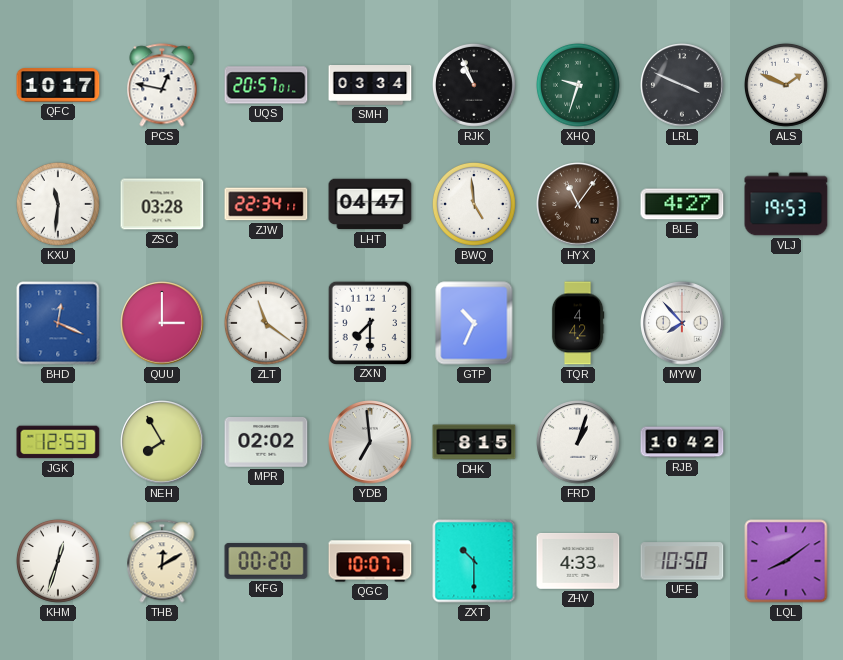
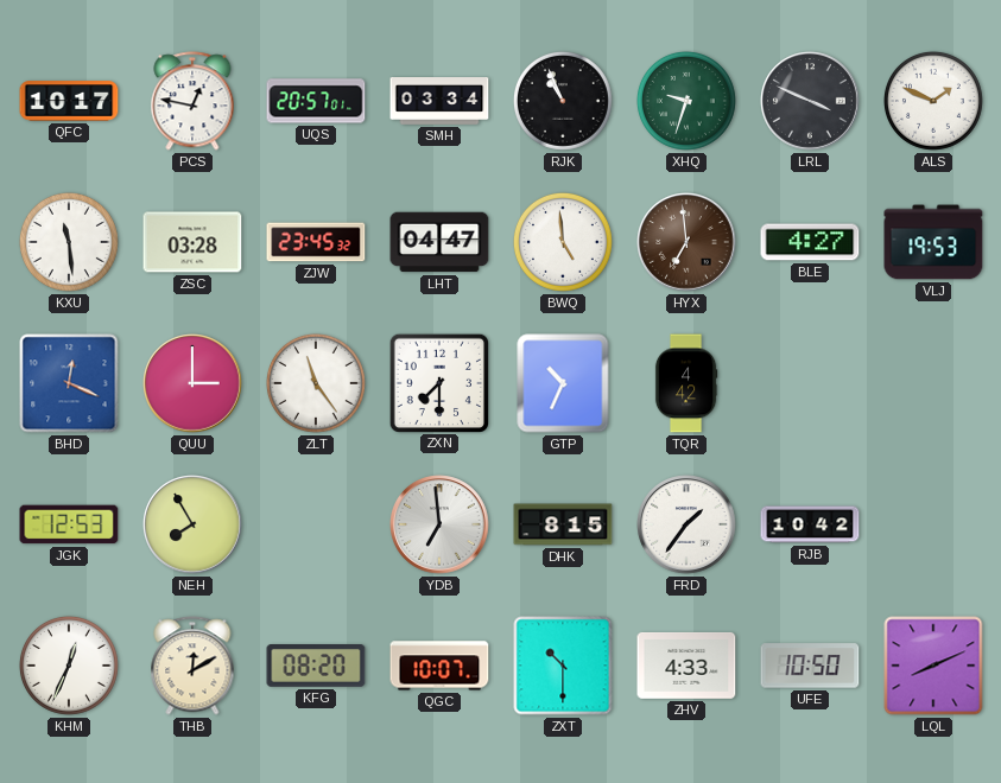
KXU: 11:31 -> 11:29 (69, 242)
ZJW: 22:34 -> 23:45 (316, 242)
HYX: 11:06 -> 6:59 (686, 242)
ZLT: 11:21 -> 11:24 (316, 383)
MYW: 7:53 -> none (682, 323)
MPR: 02:02 -> none (266, 443)
FRD: 1:03 -> 1:36 (686, 524)
KHM: 12:33 -> 12:34 (69, 666)
KFG: 00:20 -> 08:20 (316, 667)
LQL: 8:09 -> 8:11 (933, 666)
